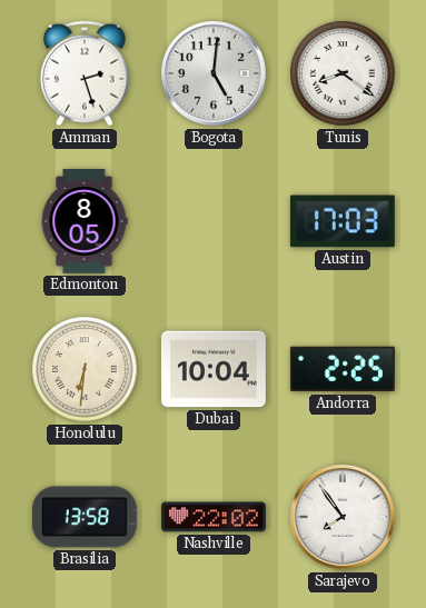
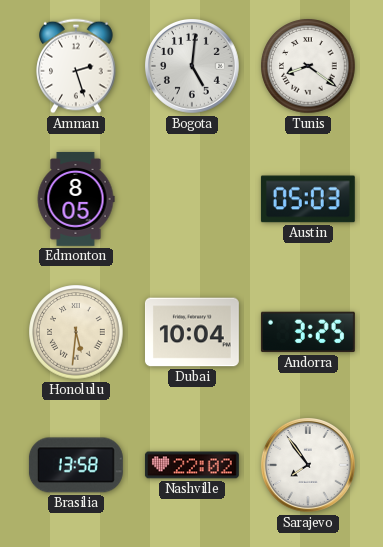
Austin: 17:03 -> 05:03 (308, 199)
Honolulu: 6:31 -> 5:31 (76, 332)
Andorra: 2:25 -> 3:25 (308, 332)
